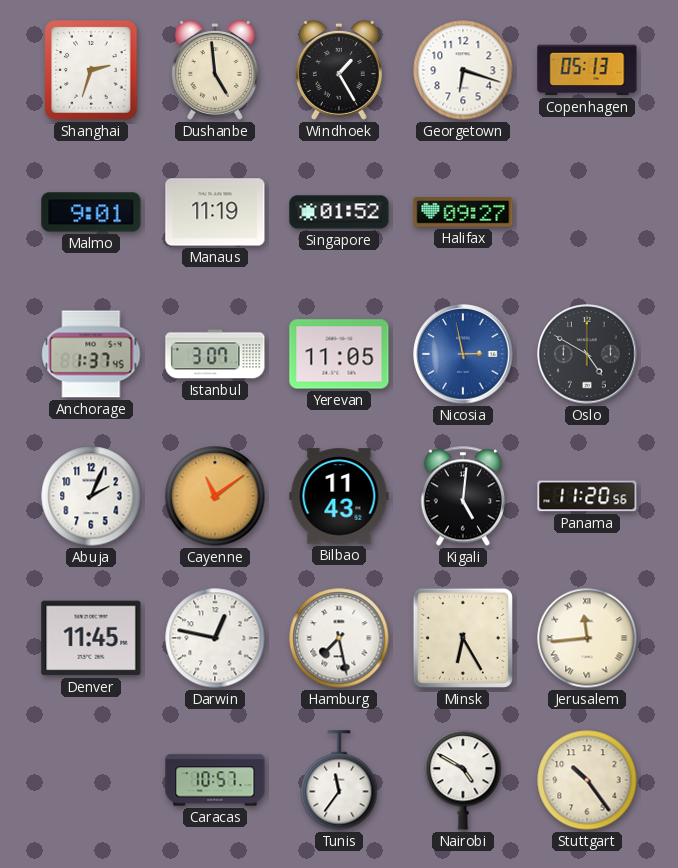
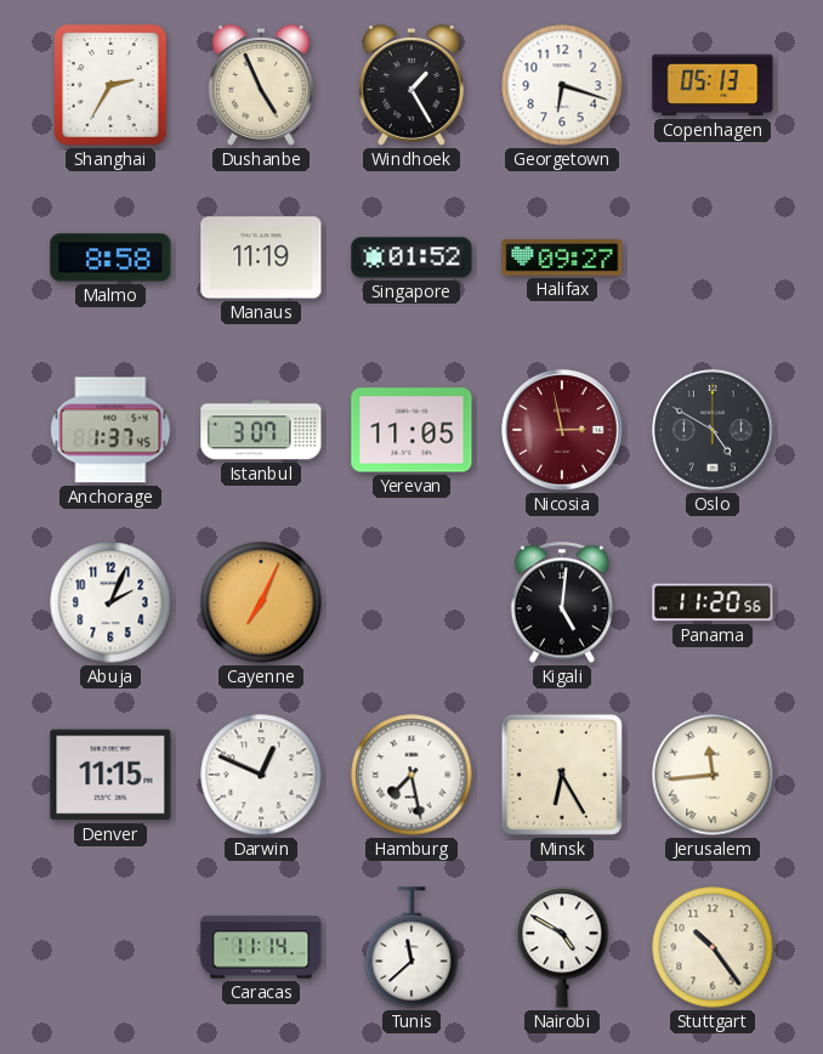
Shanghai: 2:33 -> 2:35 (110, 85)
Dushanbe: 4:59 -> 4:56 (261, 85)
Malmo: 9:01 -> 8:58 (110, 257)
Nicosia dial: blue -> burgundy (562, 430)
Cayenne: 11:09 -> 7:04 (261, 602)
Bilbao: 11:43 -> none (339, 496)
Denver: 11:45 -> 11:15 (110, 775)
Darwin: 12:47 -> 12:49 (261, 775)
Caracas: 10:57 -> 11:14 (261, 947)
Tunis: 11:36 -> 11:38 (411, 947)
